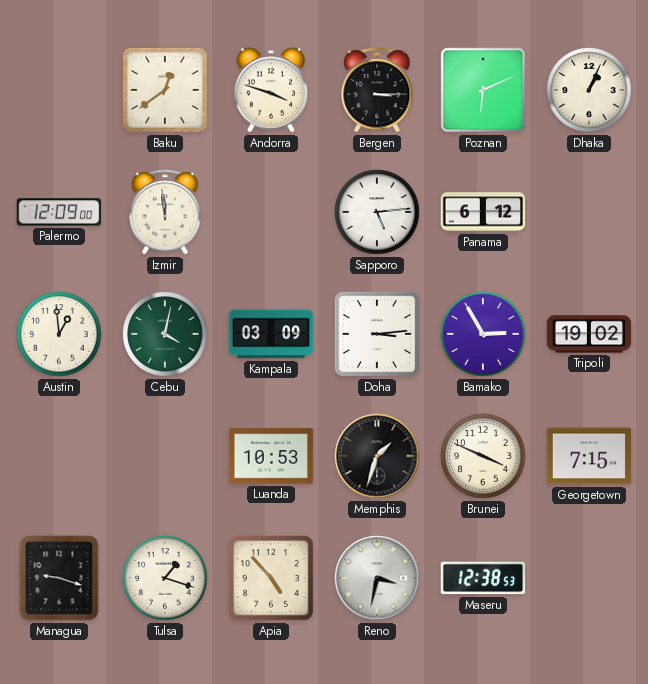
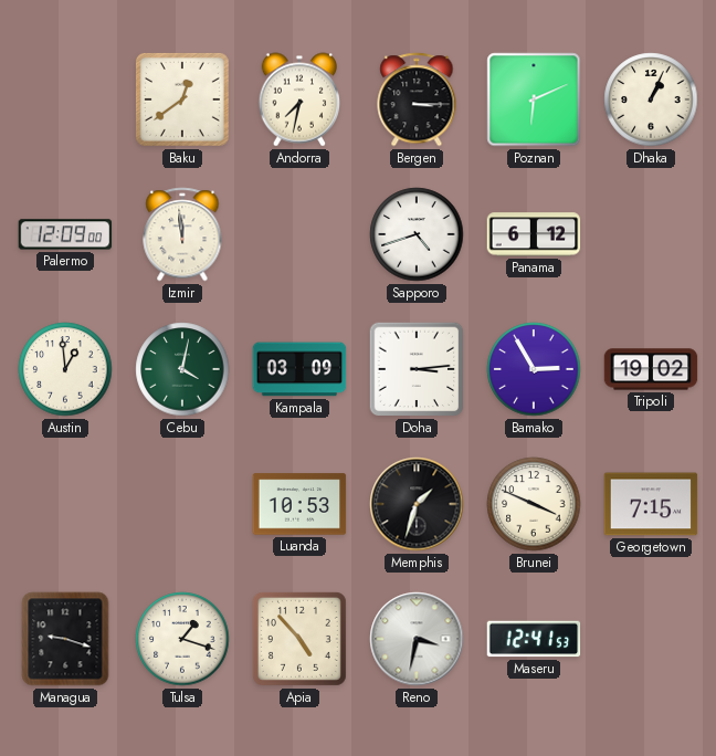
Andorra: 3:48 -> 7:32 (299, 99)
Sapporo: 5:14 -> 4:42 (417, 234)
Maseru: 12:38 -> 12:41 (534, 639)
